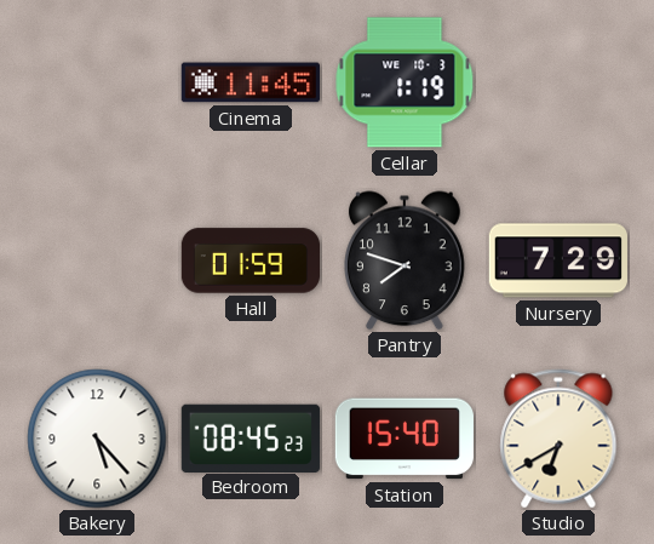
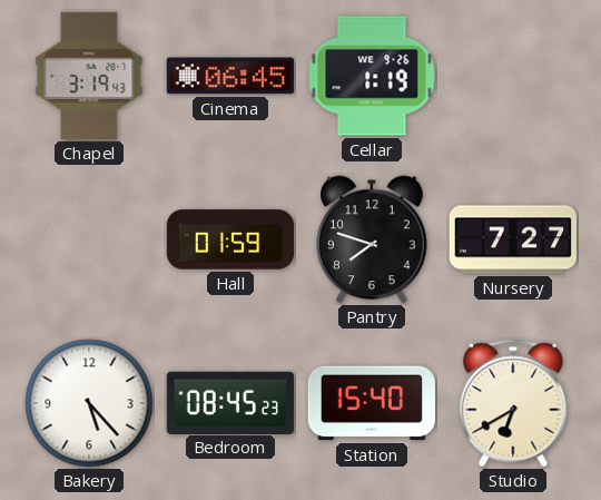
Chapel: none -> 3:19 (89, 76)
Cinema: 11:45 -> 06:45 (230, 76)
Cellar date: WE 10-3 -> WE 9-26 (372, 76)
Nursery: 7:29 -> 7:27 (513, 239)
